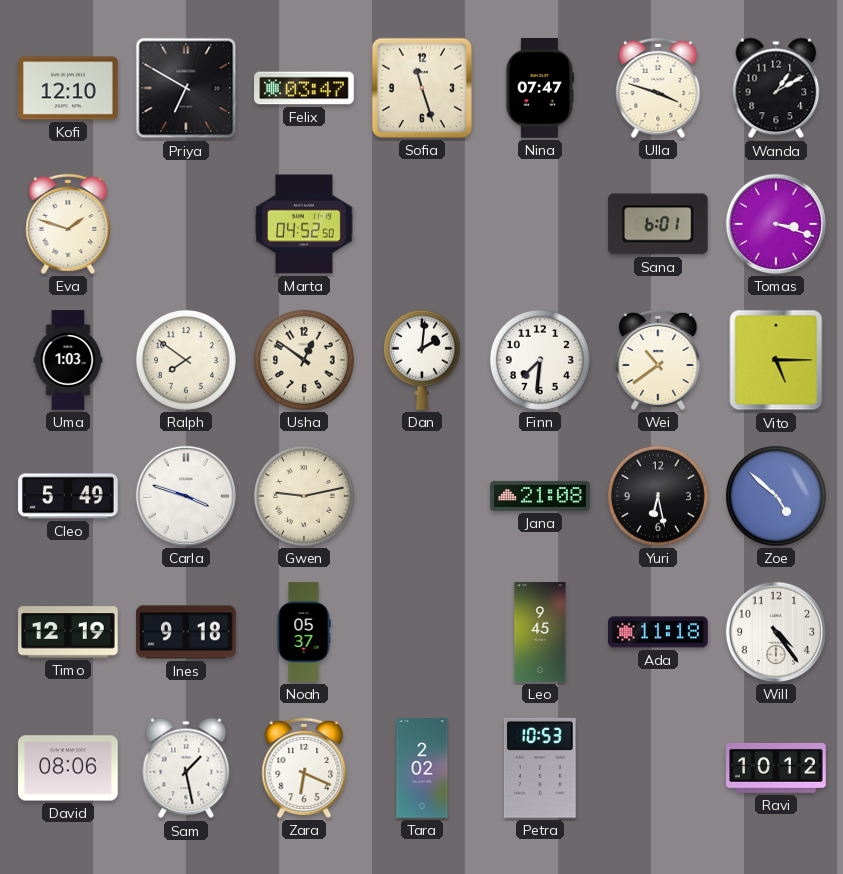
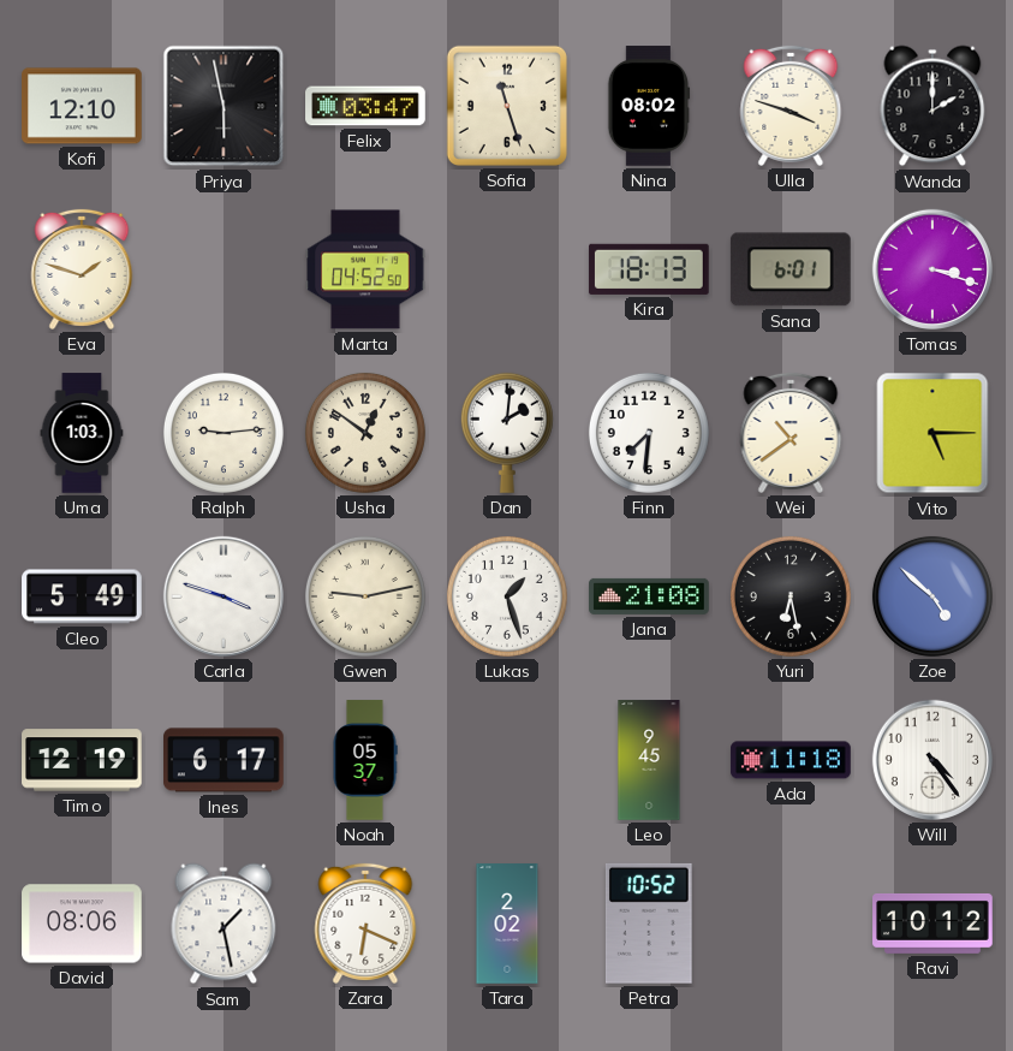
Priya: 6:50 -> 5:58 (224, 106)
Nina: 07:47 -> 08:02 (649, 106)
Wanda: 1:10 -> 2:00 (932, 106)
Kira: none -> 18:13 (650, 269)
Ralph: 7:51 -> 9:14 (224, 433)
Lukas: none -> 1:27 (507, 596)
Ines: 9:18 -> 6:17 (225, 760)
Petra: 10:53 -> 10:52 (649, 924)
